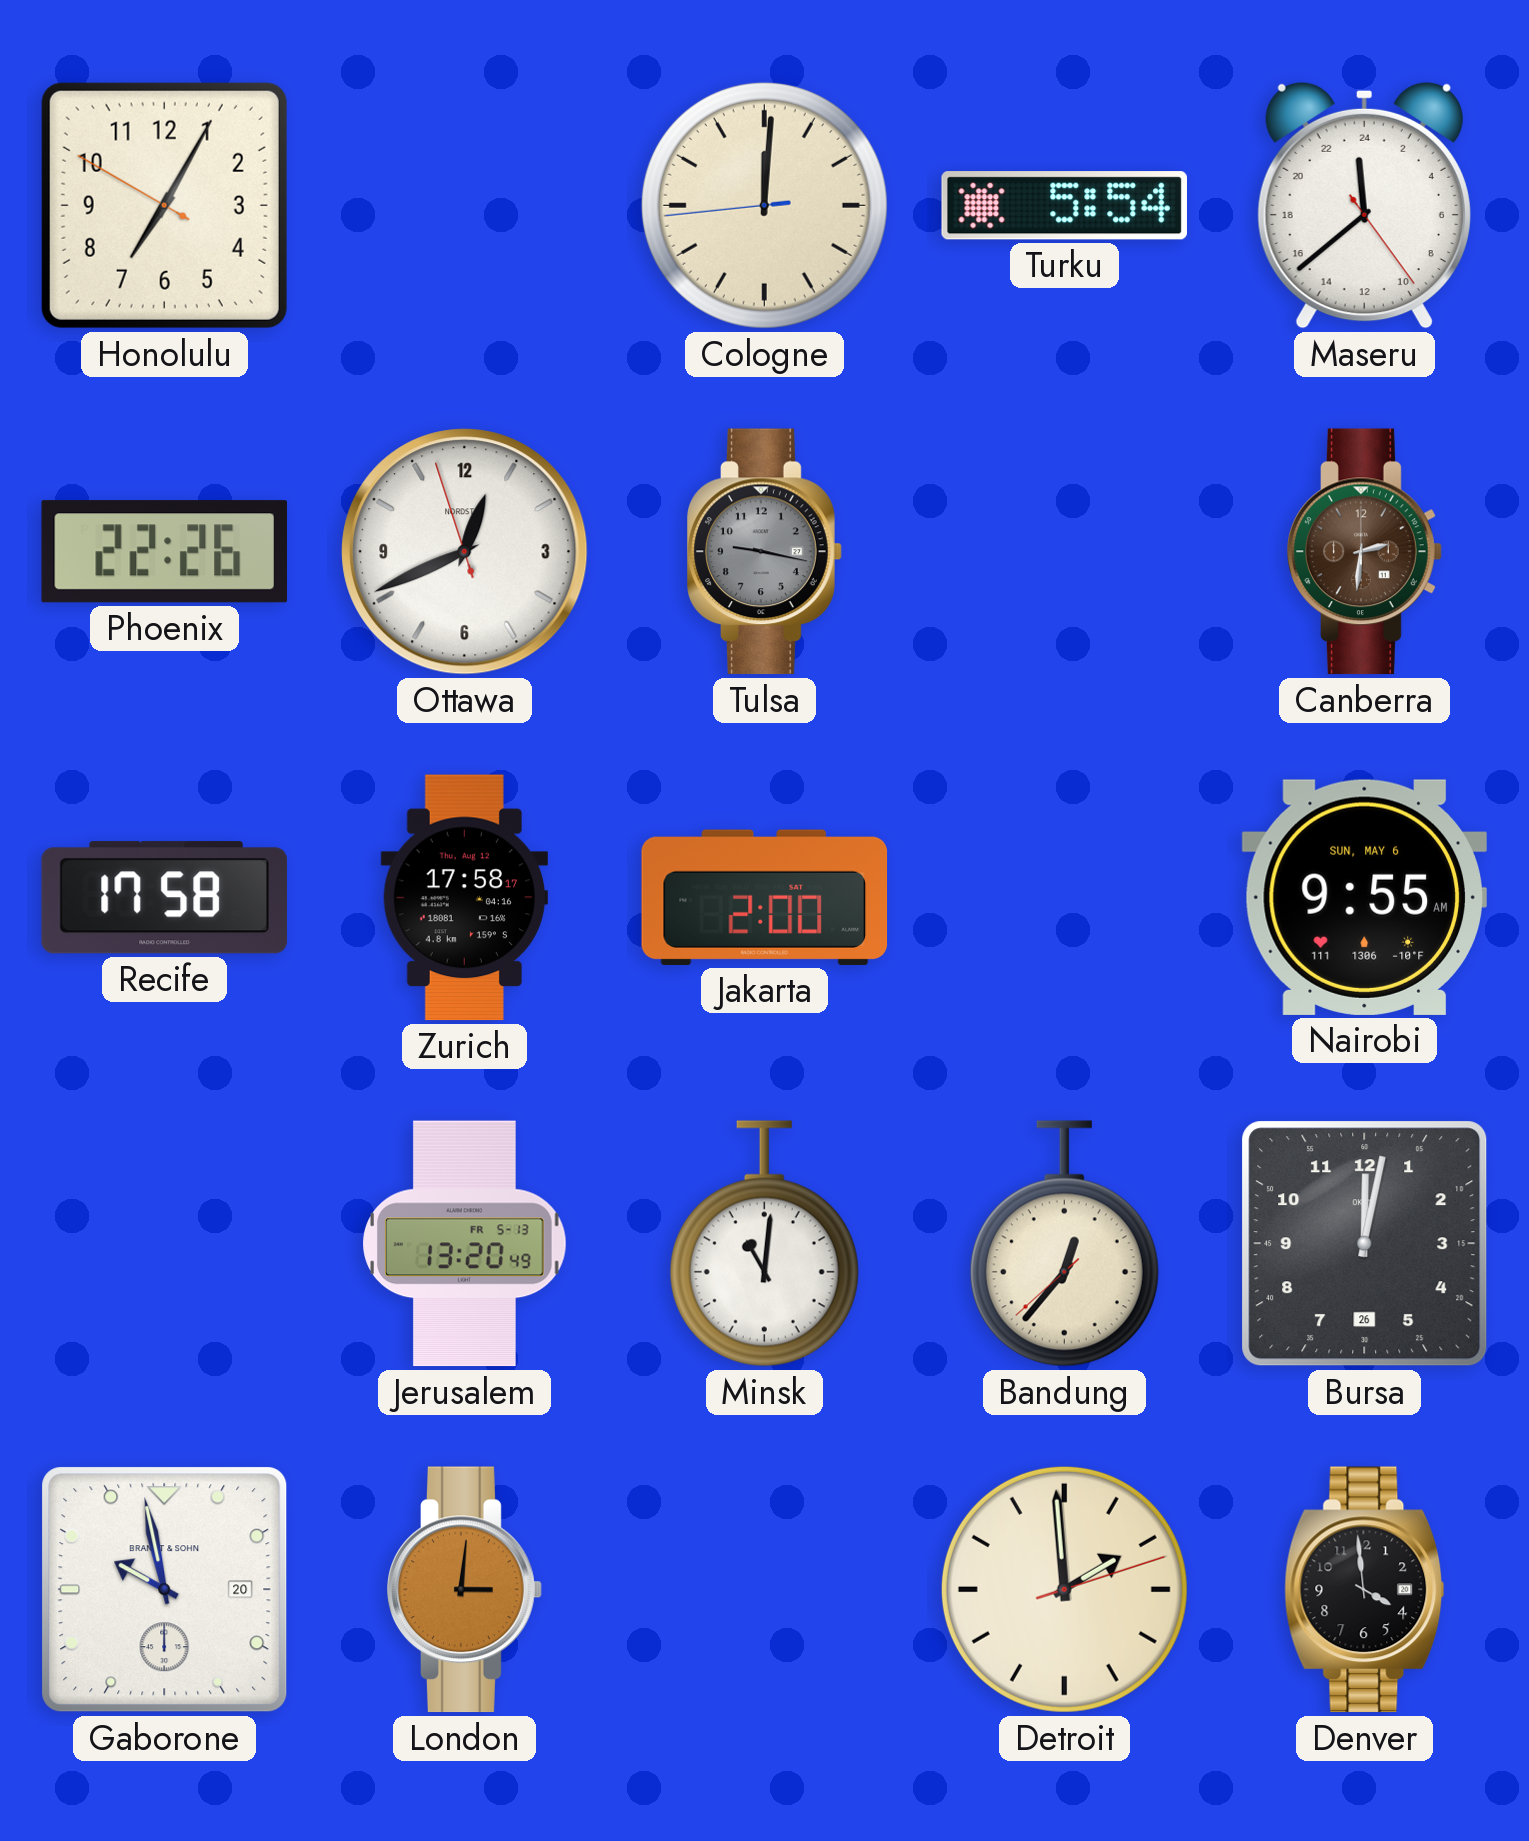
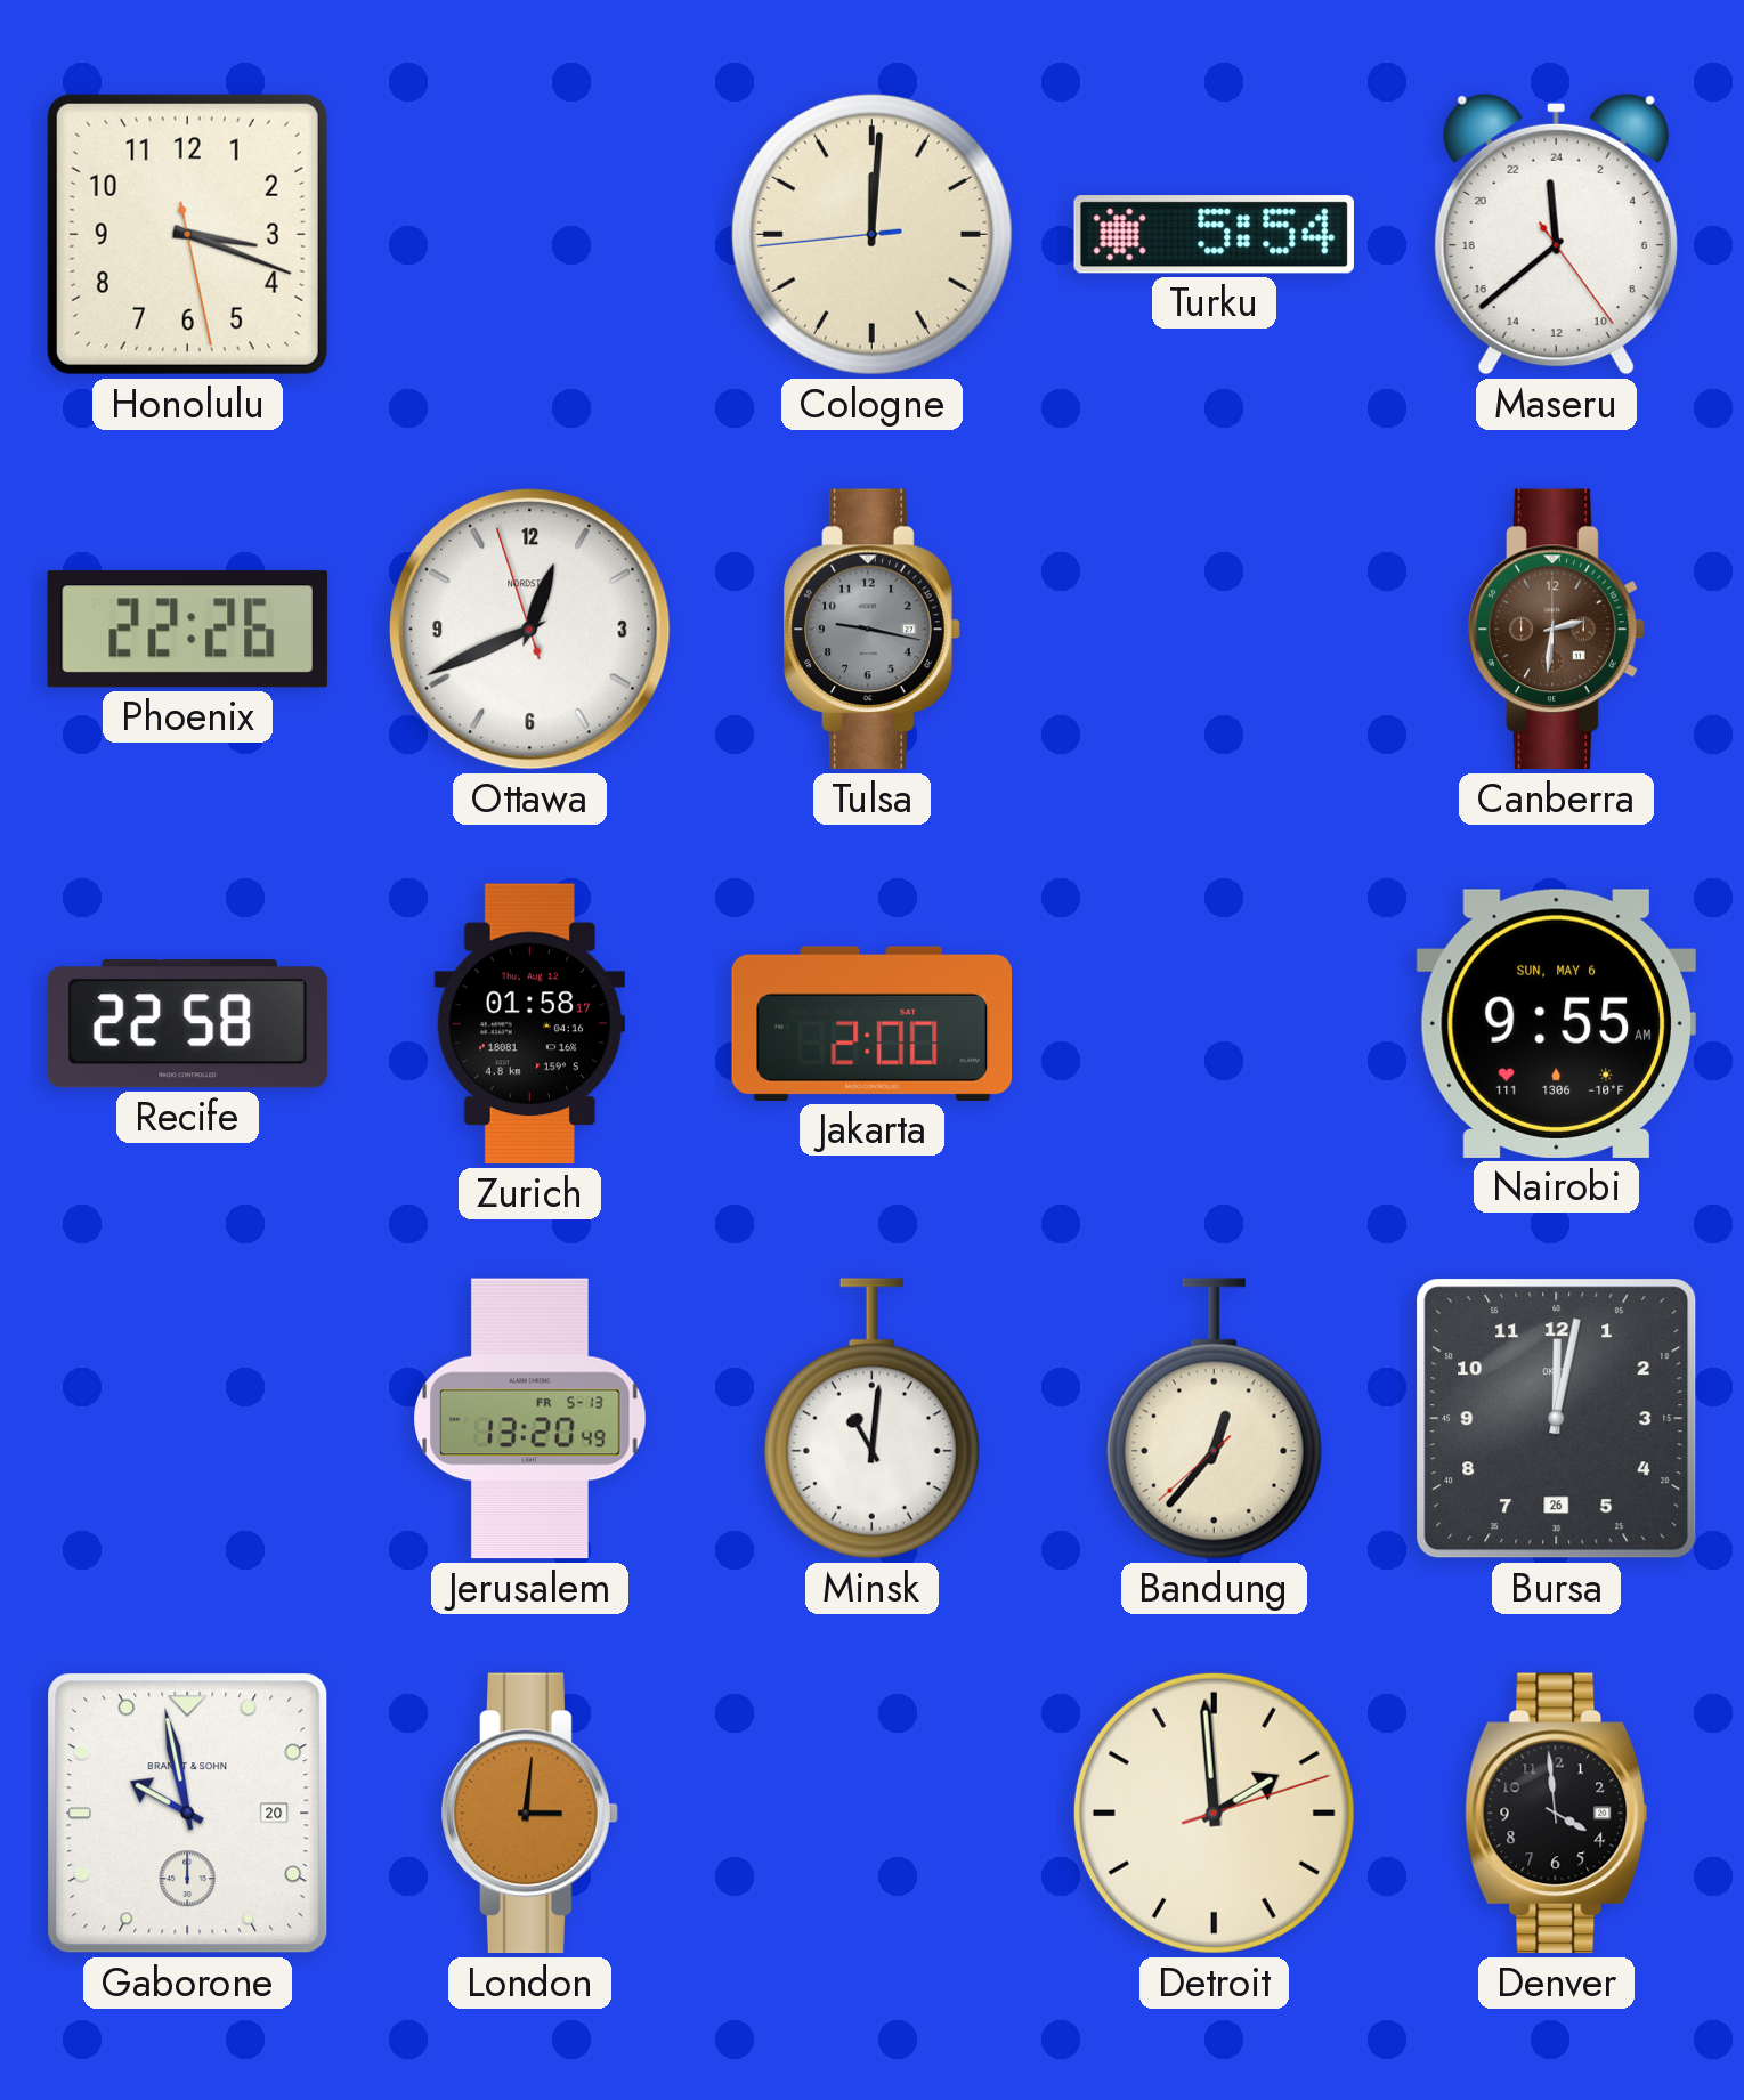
Honolulu: 7:04 -> 3:18 (187, 234)
Recife: 17:58 -> 22:58 (187, 1024)
Zurich: 17:58 -> 01:58 (529, 1024)
